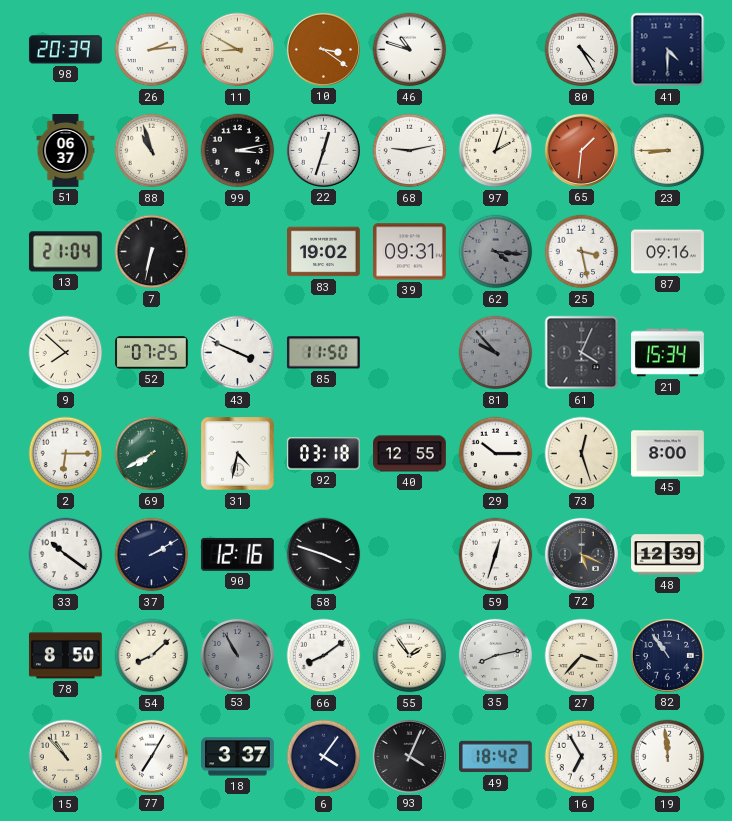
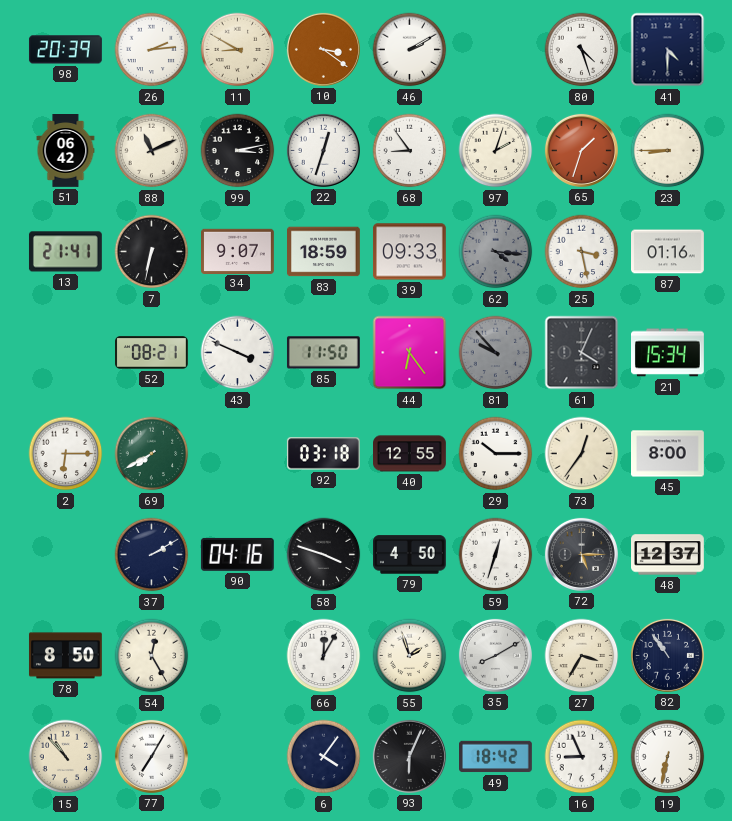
46: 10:48 -> 2:10 (410, 50)
80: 4:25 -> 4:27 (582, 50)
51: 06:37 -> 06:42 (66, 151)
88: 10:57 -> 11:11 (152, 151)
68: 9:13 -> 8:54 (410, 151)
65: 1:31 -> 1:33 (581, 150)
13: 21:04 -> 21:41 (65, 252)
34: none -> 9:07 (238, 251)
83: 19:02 -> 18:59 (324, 252)
39: 09:31 -> 09:33 (410, 252)
87: 09:16 -> 01:16 (668, 252)
9: 7:52 -> none (66, 353)
52: 07:25 -> 08:21 (152, 353)
44: none -> 6:24 (410, 353)
31: 4:32 -> none (238, 454)
73: 12:27 -> 12:36 (582, 454)
33: 10:21 -> none (66, 555)
90: 12:16 -> 04:16 (237, 554)
79: none -> 4:50 (410, 555)
72: 5:19 -> 5:15 (581, 554)
48: 12:39 -> 12:37 (668, 555)
54: 8:08 -> 12:25 (152, 656)
53: 10:55 -> none (237, 655)
66: 8:09 -> 12:05 (324, 656)
55: 1:54 -> 1:57 (410, 656)
35: 8:13 -> 8:10 (495, 655)
27: 3:37 -> 3:35 (582, 656)
18: 3:37 -> none (238, 757)
93: 4:04 -> 6:04 (409, 756)
16: 6:55 -> 8:56 (582, 757)
19: 11:59 -> 6:32 (668, 757)
